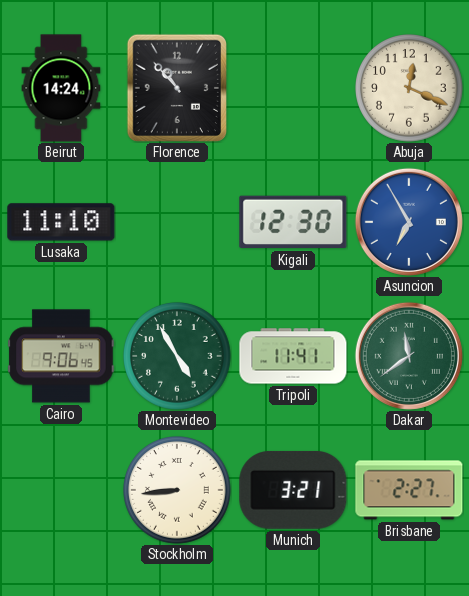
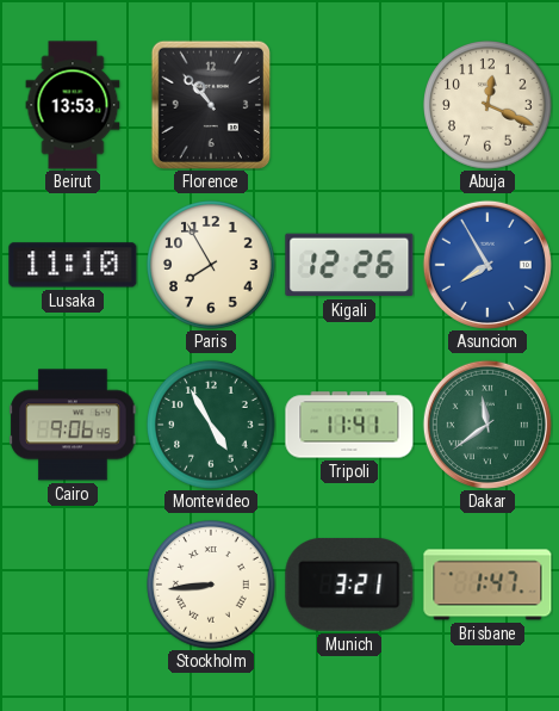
Beirut: 14:24 -> 13:53 (73, 105)
Paris: none -> 7:55 (211, 266)
Kigali: 12:30 -> 12:26 (349, 265)
Asuncion: 6:55 -> 7:55 (487, 265)
Brisbane: 2:27 -> 1:47 (487, 585)
